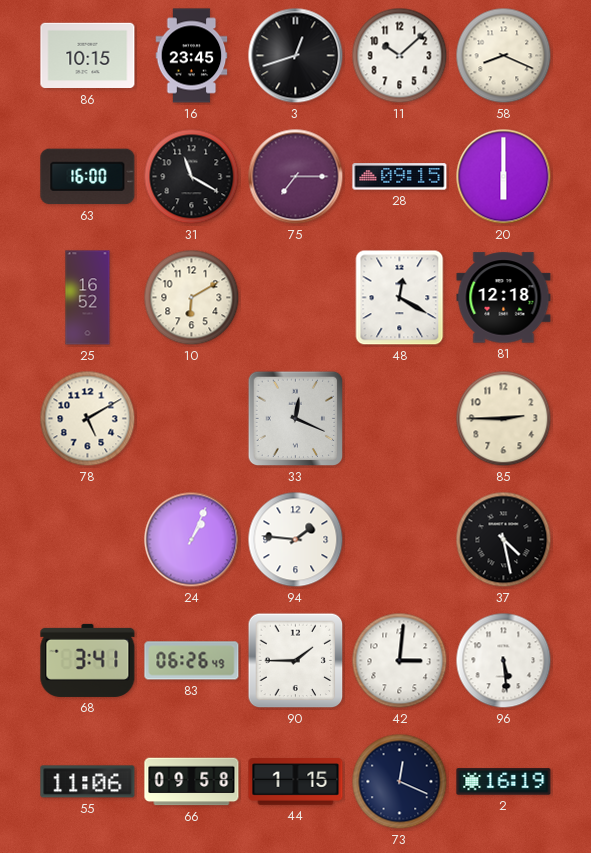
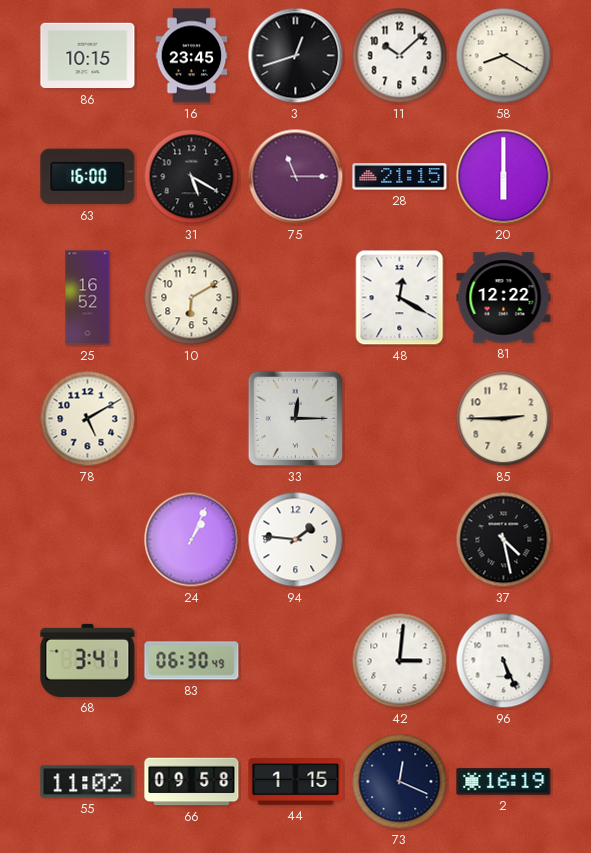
58: 8:19 -> 8:20 (504, 56)
31: 11:20 -> 5:20 (192, 177)
75: 7:15 -> 11:15 (296, 177)
28: 09:15 -> 21:15 (400, 177)
81: 12:18 -> 12:22 (504, 298)
33: 12:19 -> 12:15 (296, 419)
83: 06:26 -> 06:30 (192, 661)
90: 1:45 -> none (296, 661)
96: 5:29 -> 5:26 (504, 661)
55: 11:06 -> 11:02 (88, 782)
